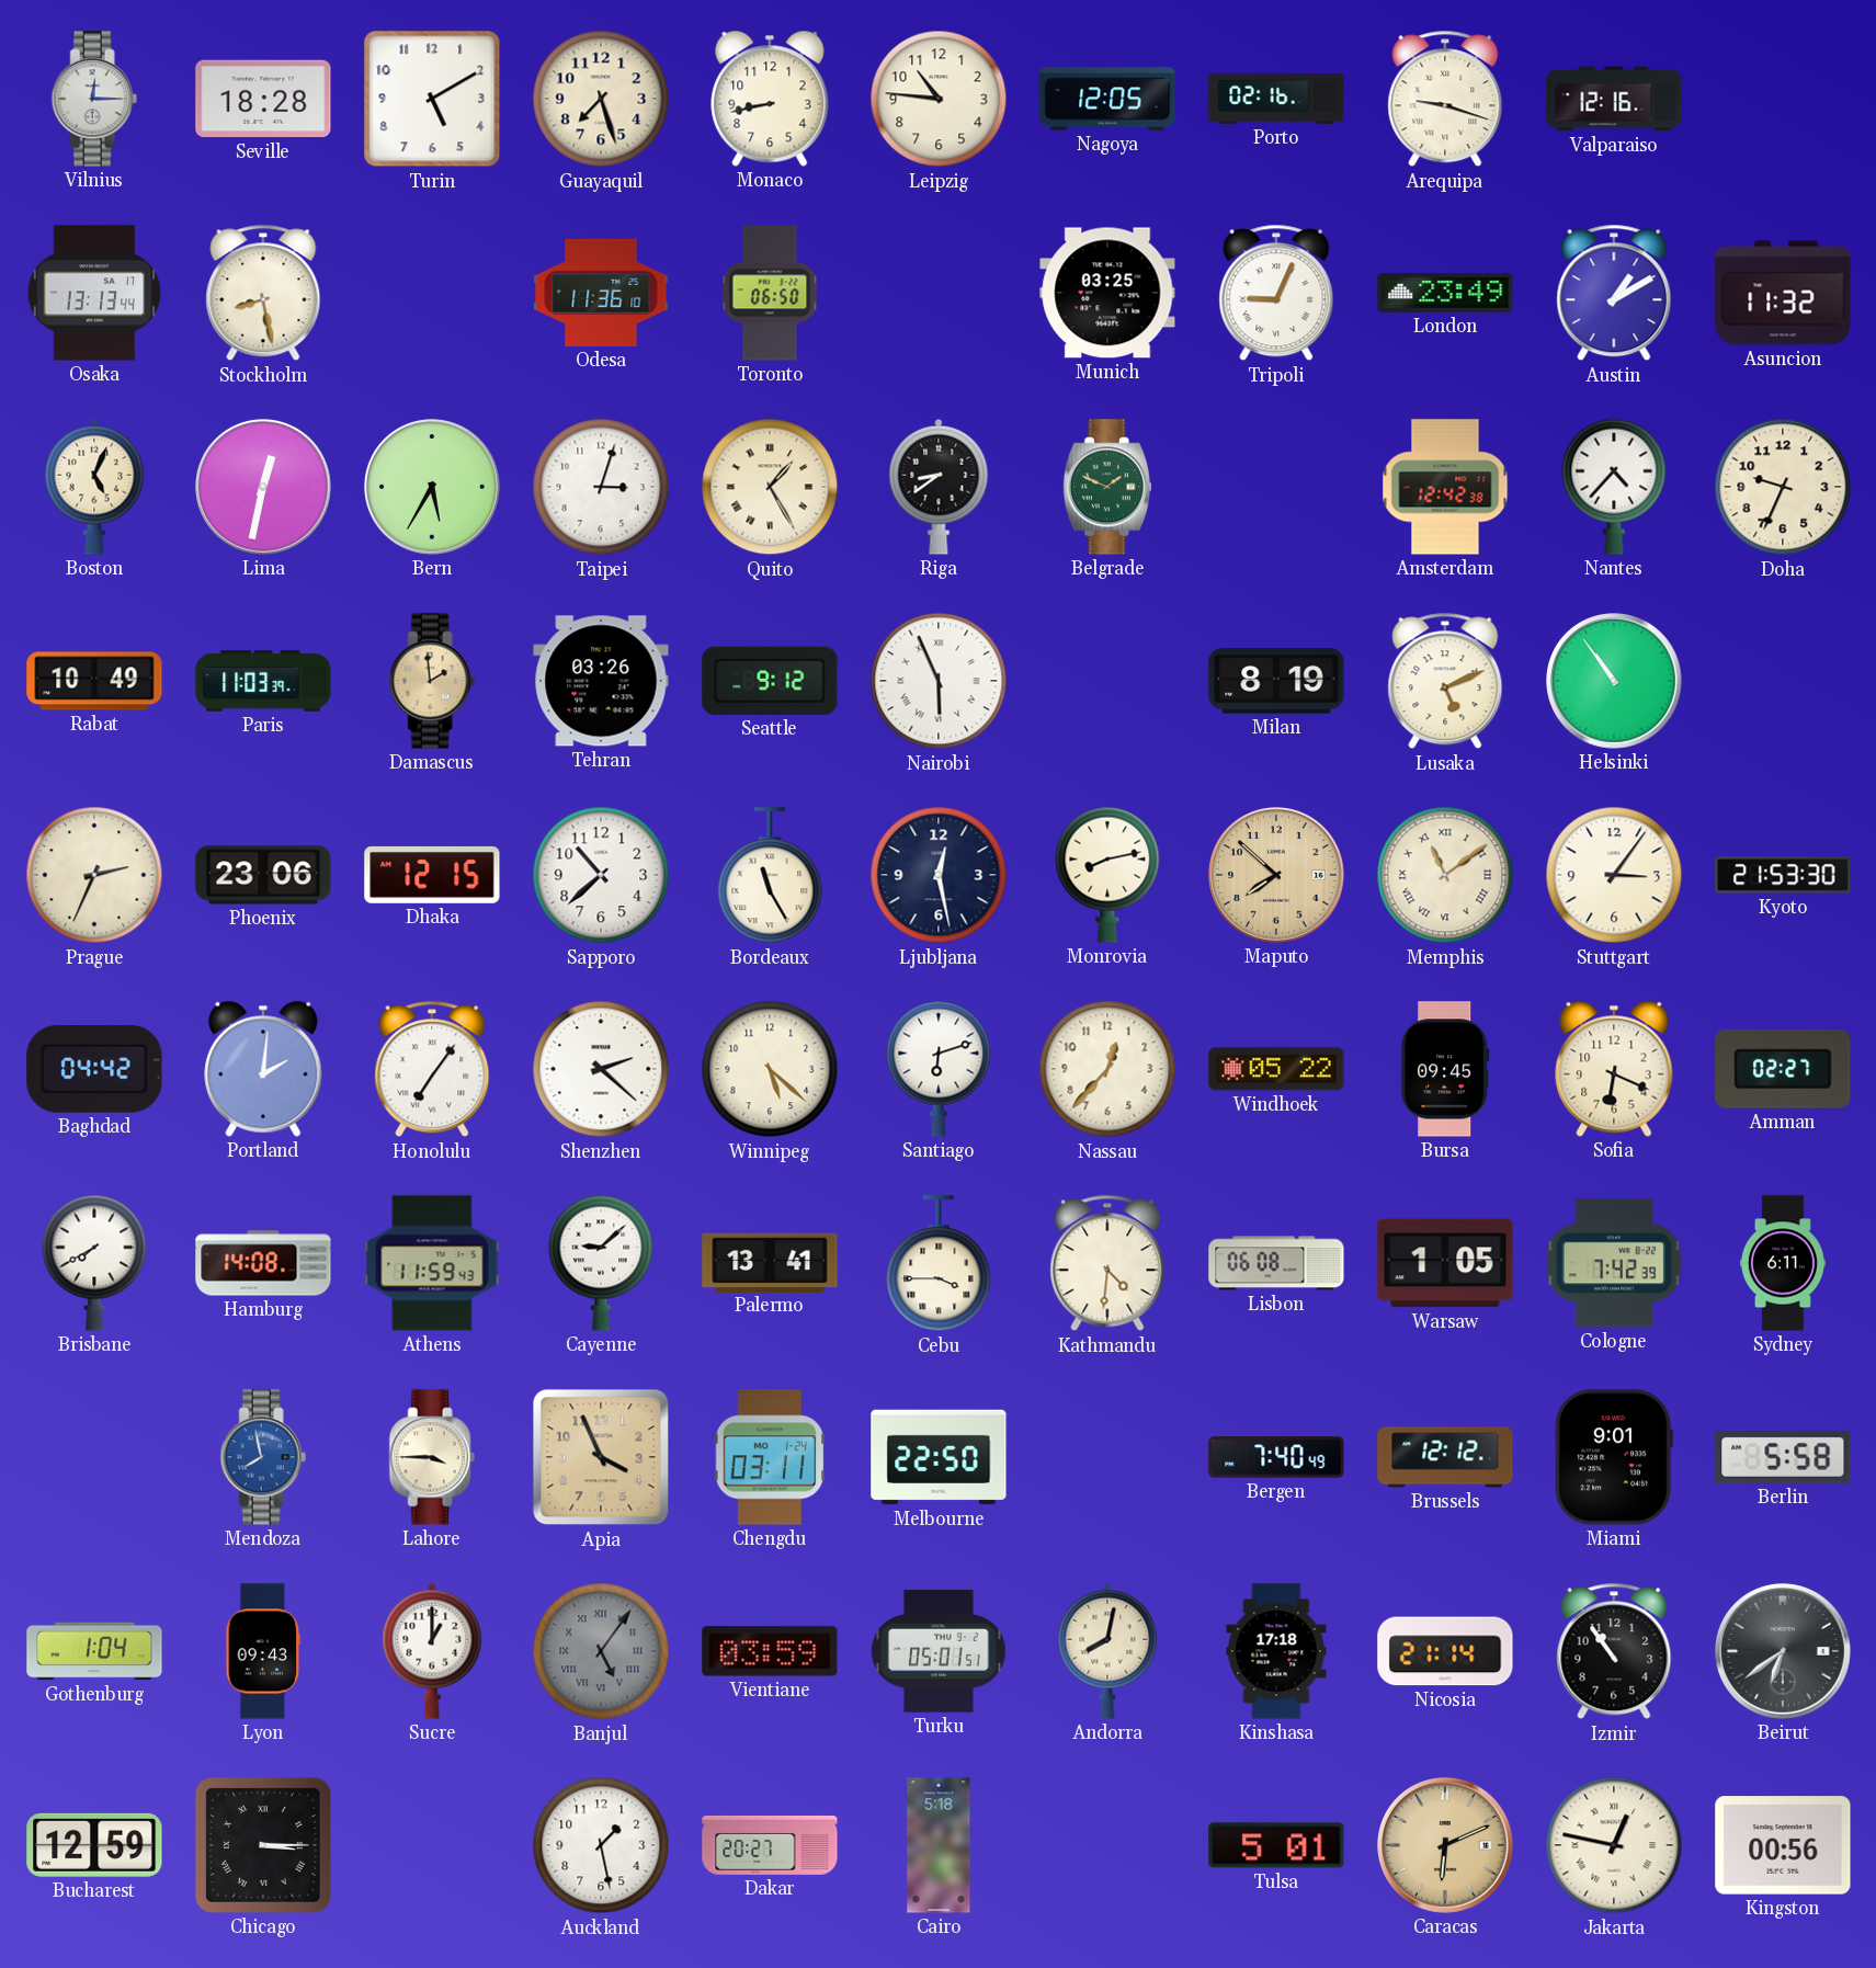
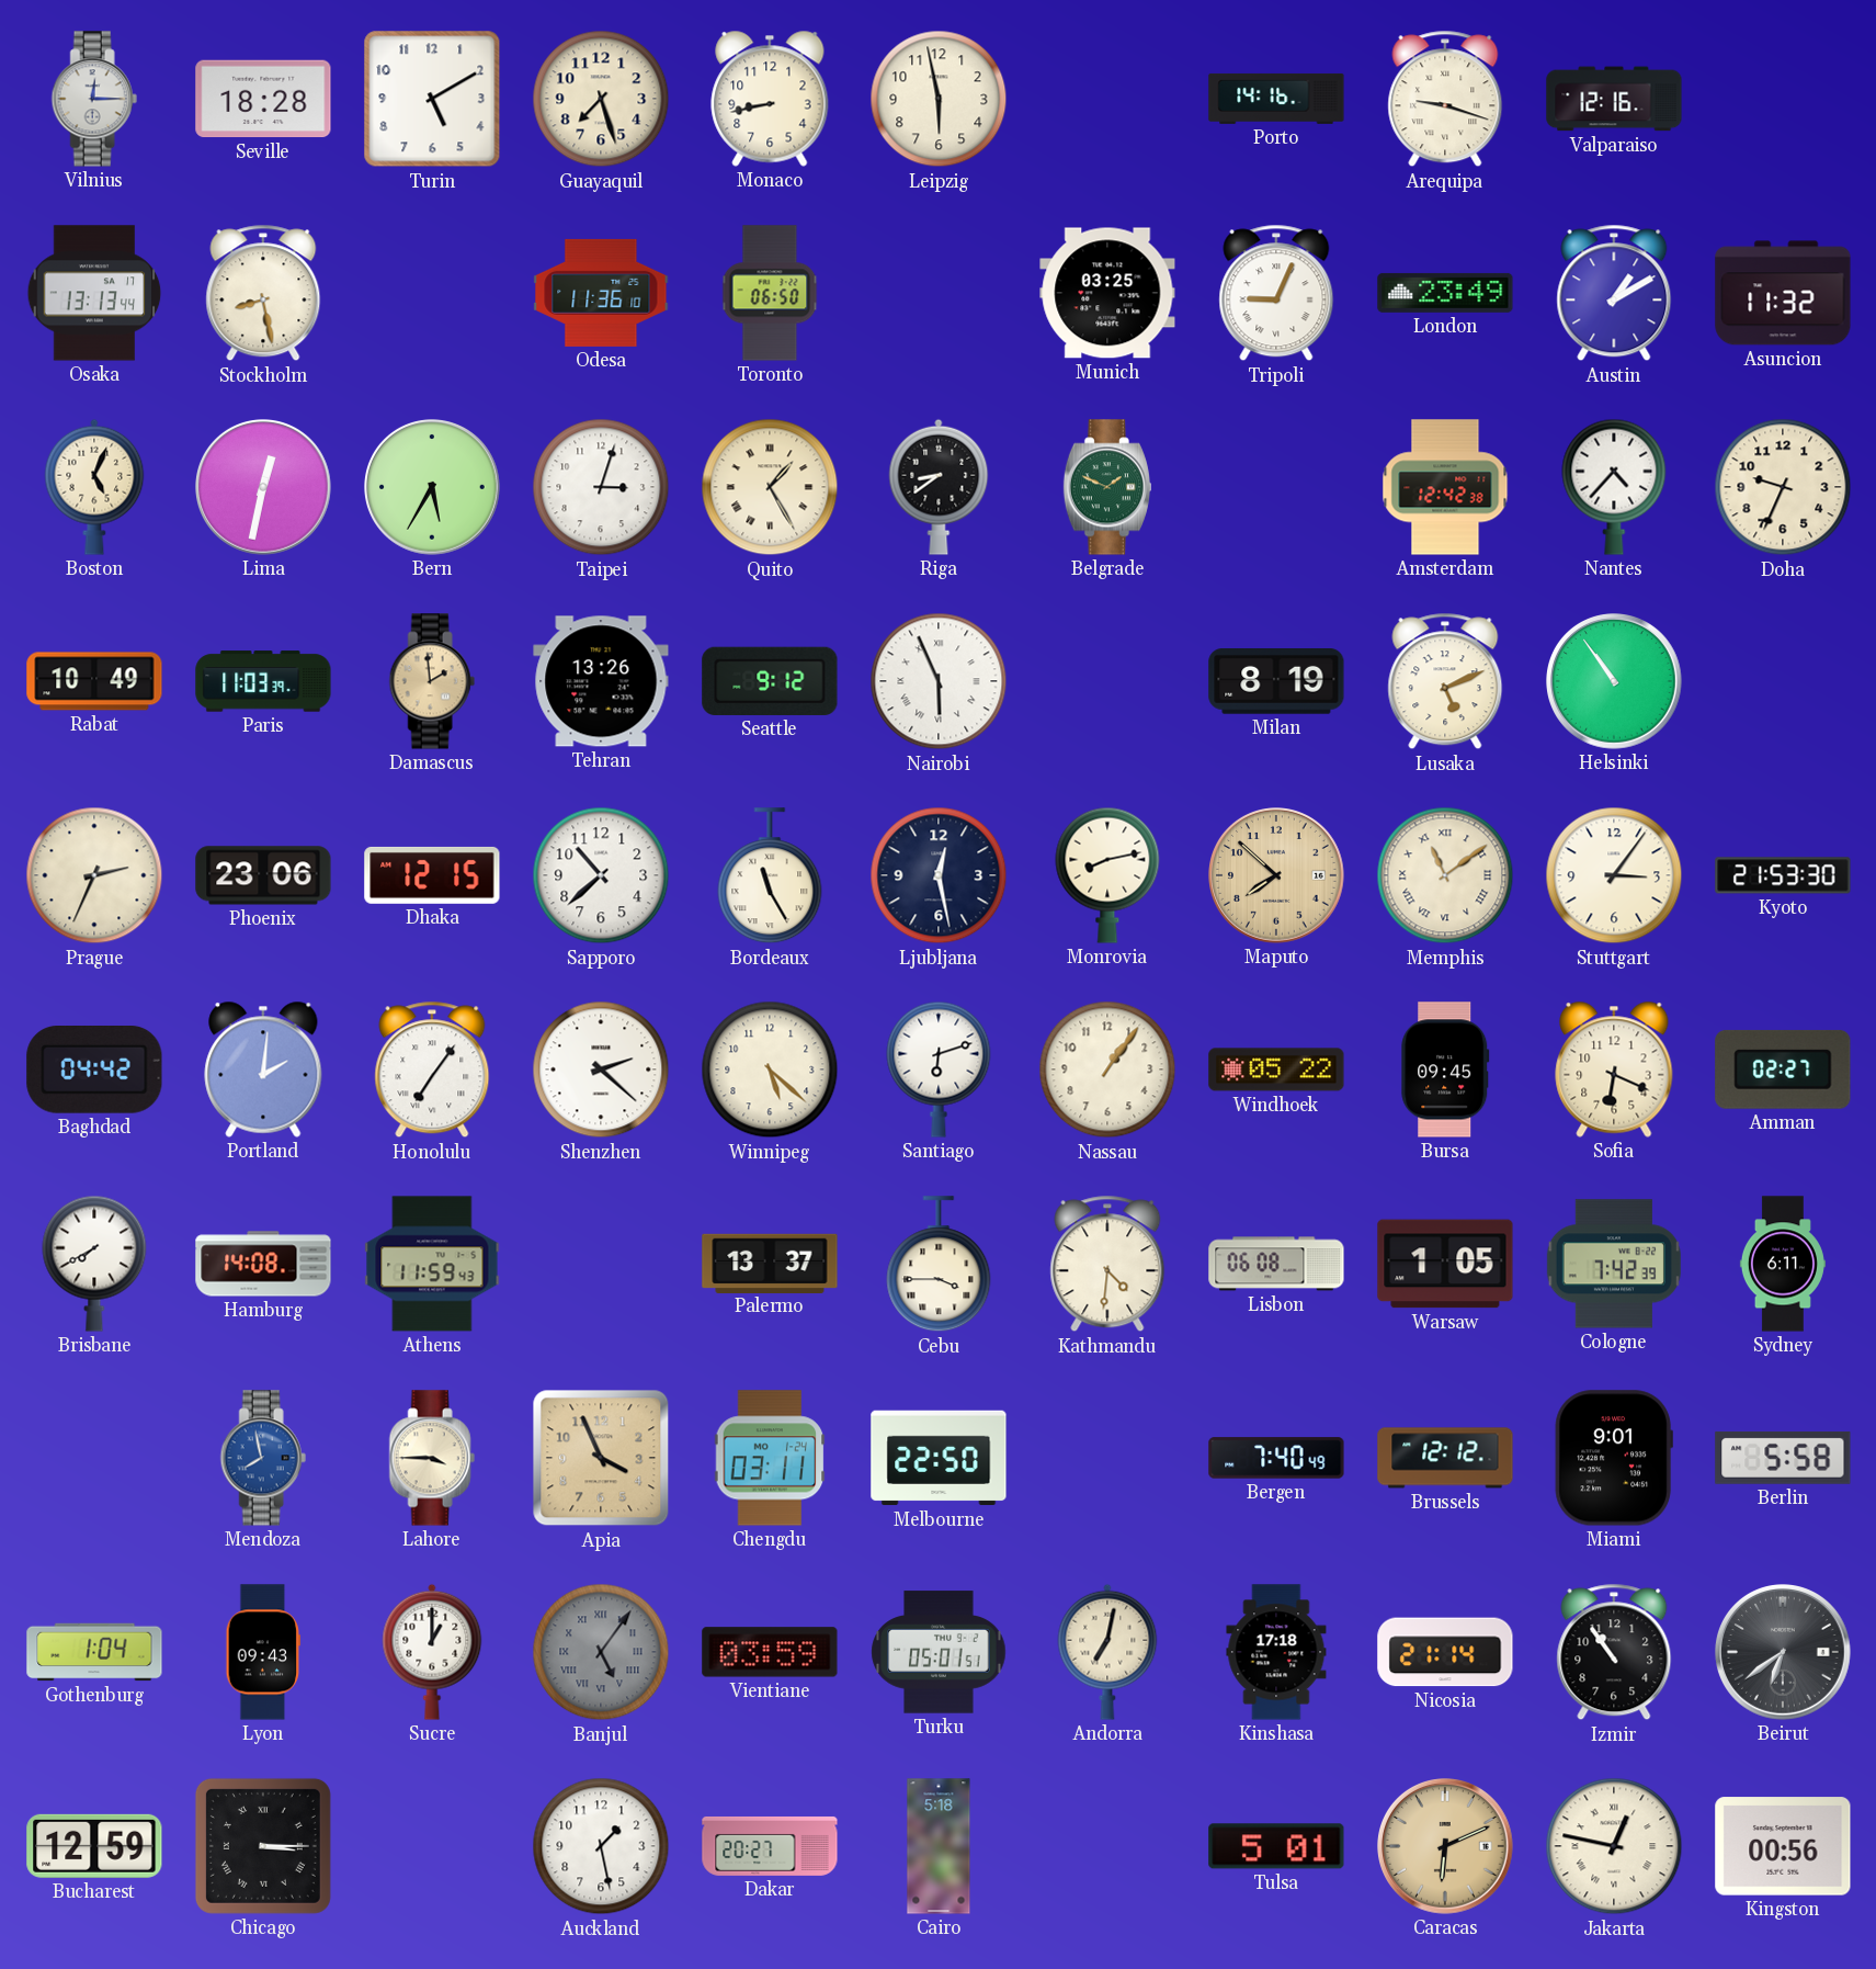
Leipzig: 10:46 -> 5:58 (939, 99)
Nagoya: 12:05 -> none (1107, 99)
Porto: 02:16 -> 14:16 (1276, 99)
Tehran: 03:26 -> 13:26 (601, 681)
Nassau: 12:37 -> 1:06 (1107, 1070)
Cayenne: 9:08 -> none (601, 1263)
Palermo: 13:41 -> 13:37 (770, 1263)
Andorra: 8:02 -> 7:02 (1107, 1652)
